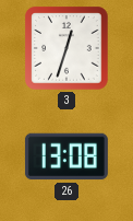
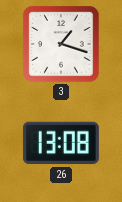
3: 12:33 -> 1:18 (61, 44)
